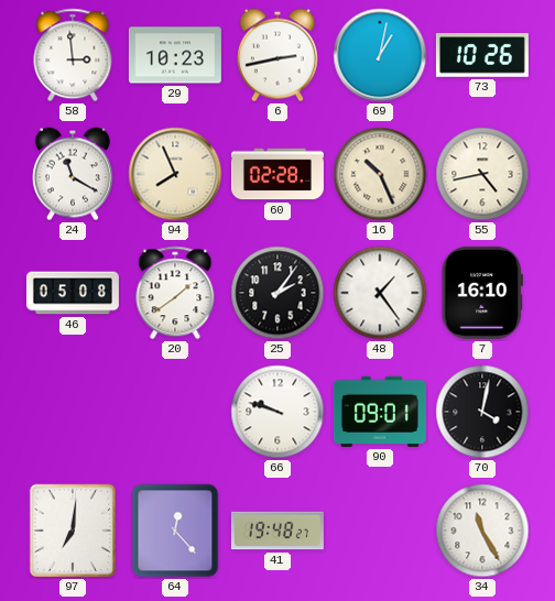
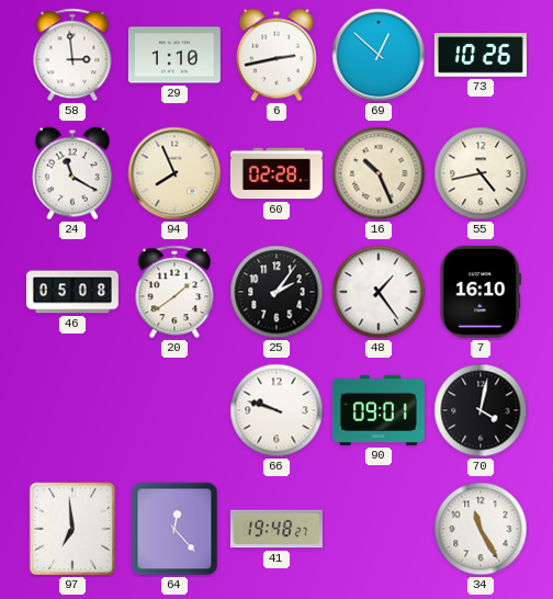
29: 10:23 -> 1:10 (174, 55)
69: 1:02 -> 12:52 (379, 55)
97: 7:01 -> 6:59 (72, 529)
